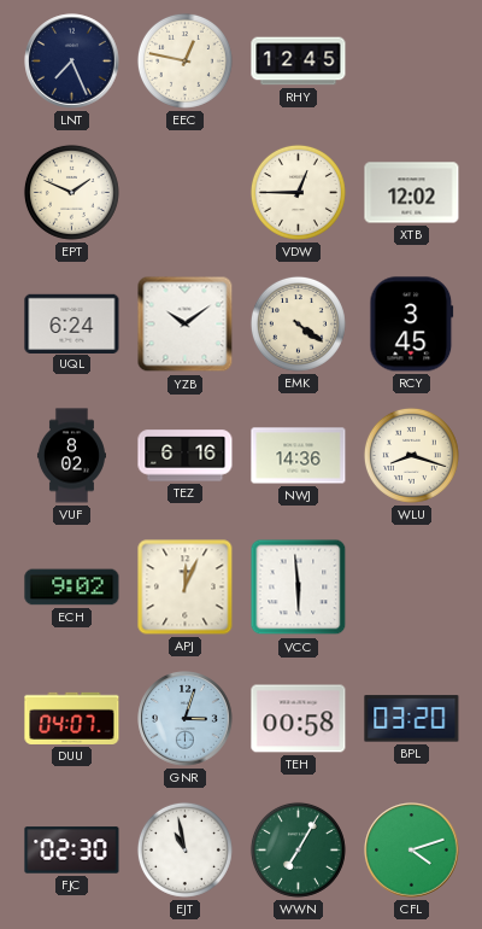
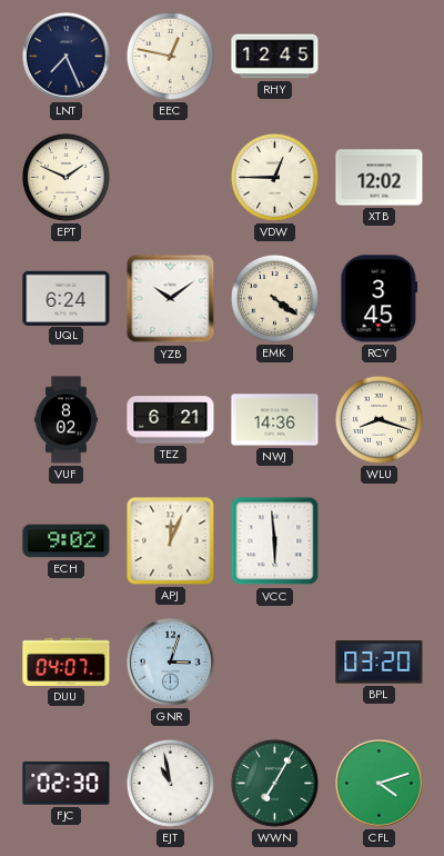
TEZ: 6:16 -> 6:21 (171, 420)
TEH: 00:58 -> none (299, 719)
